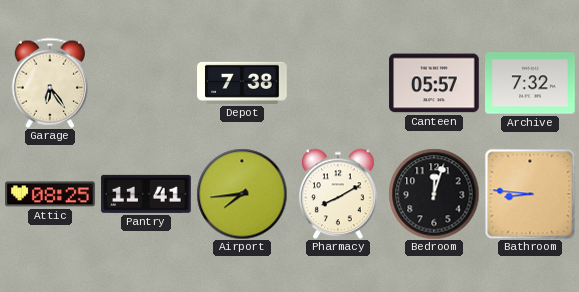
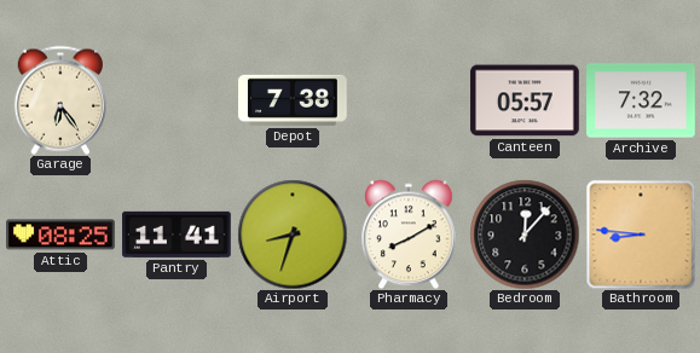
Airport: 7:44 -> 8:33 (293, 235)
Bedroom: 12:03 -> 12:07 (525, 235)
